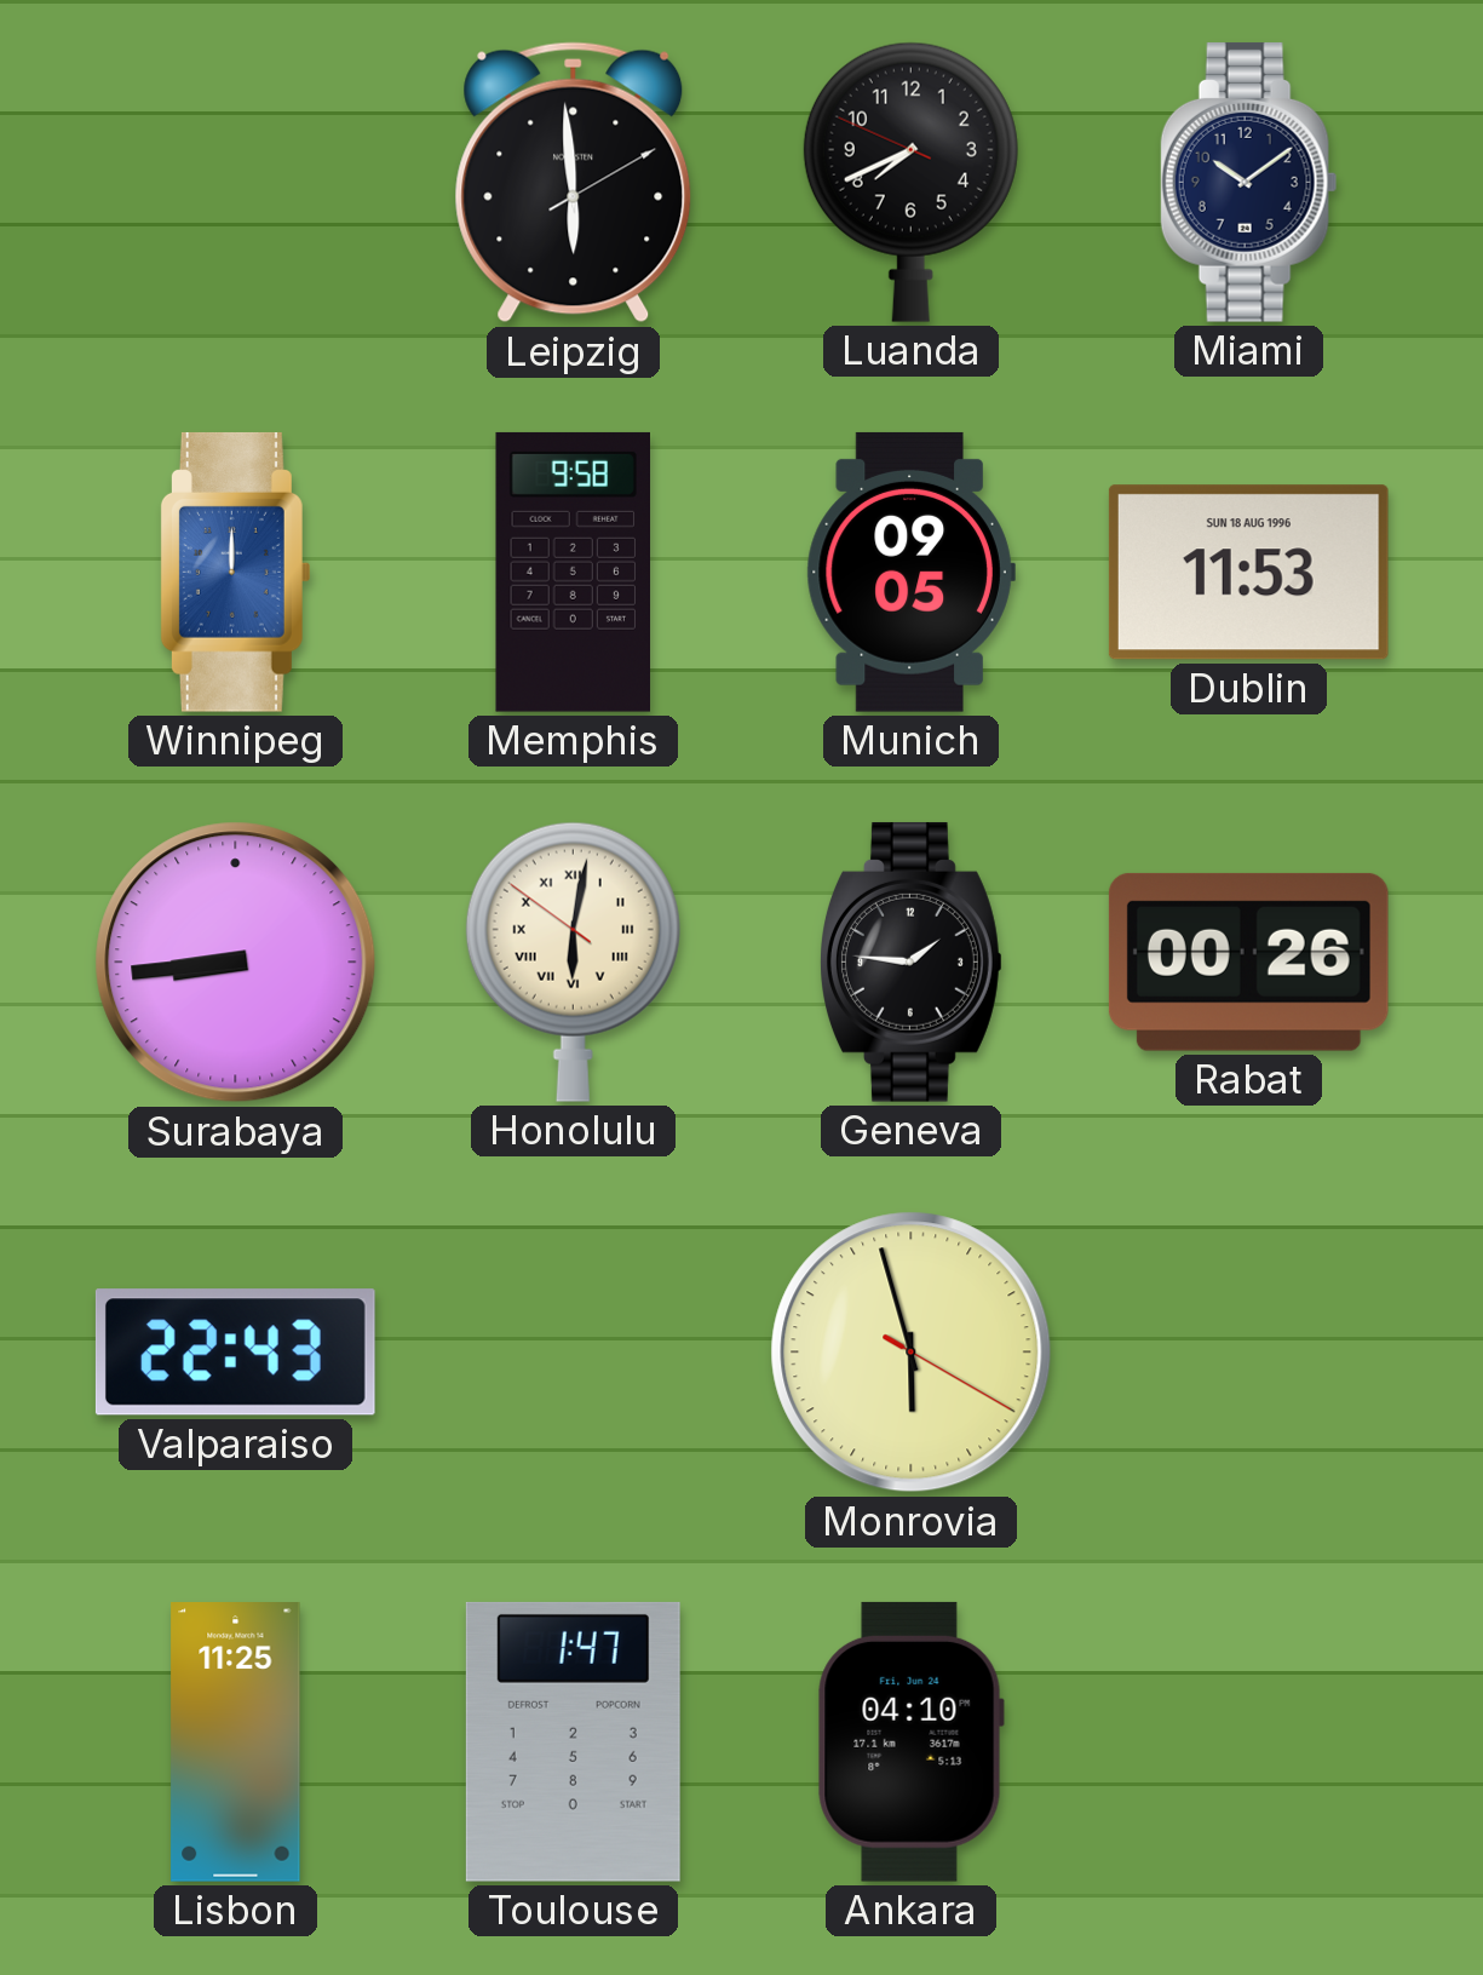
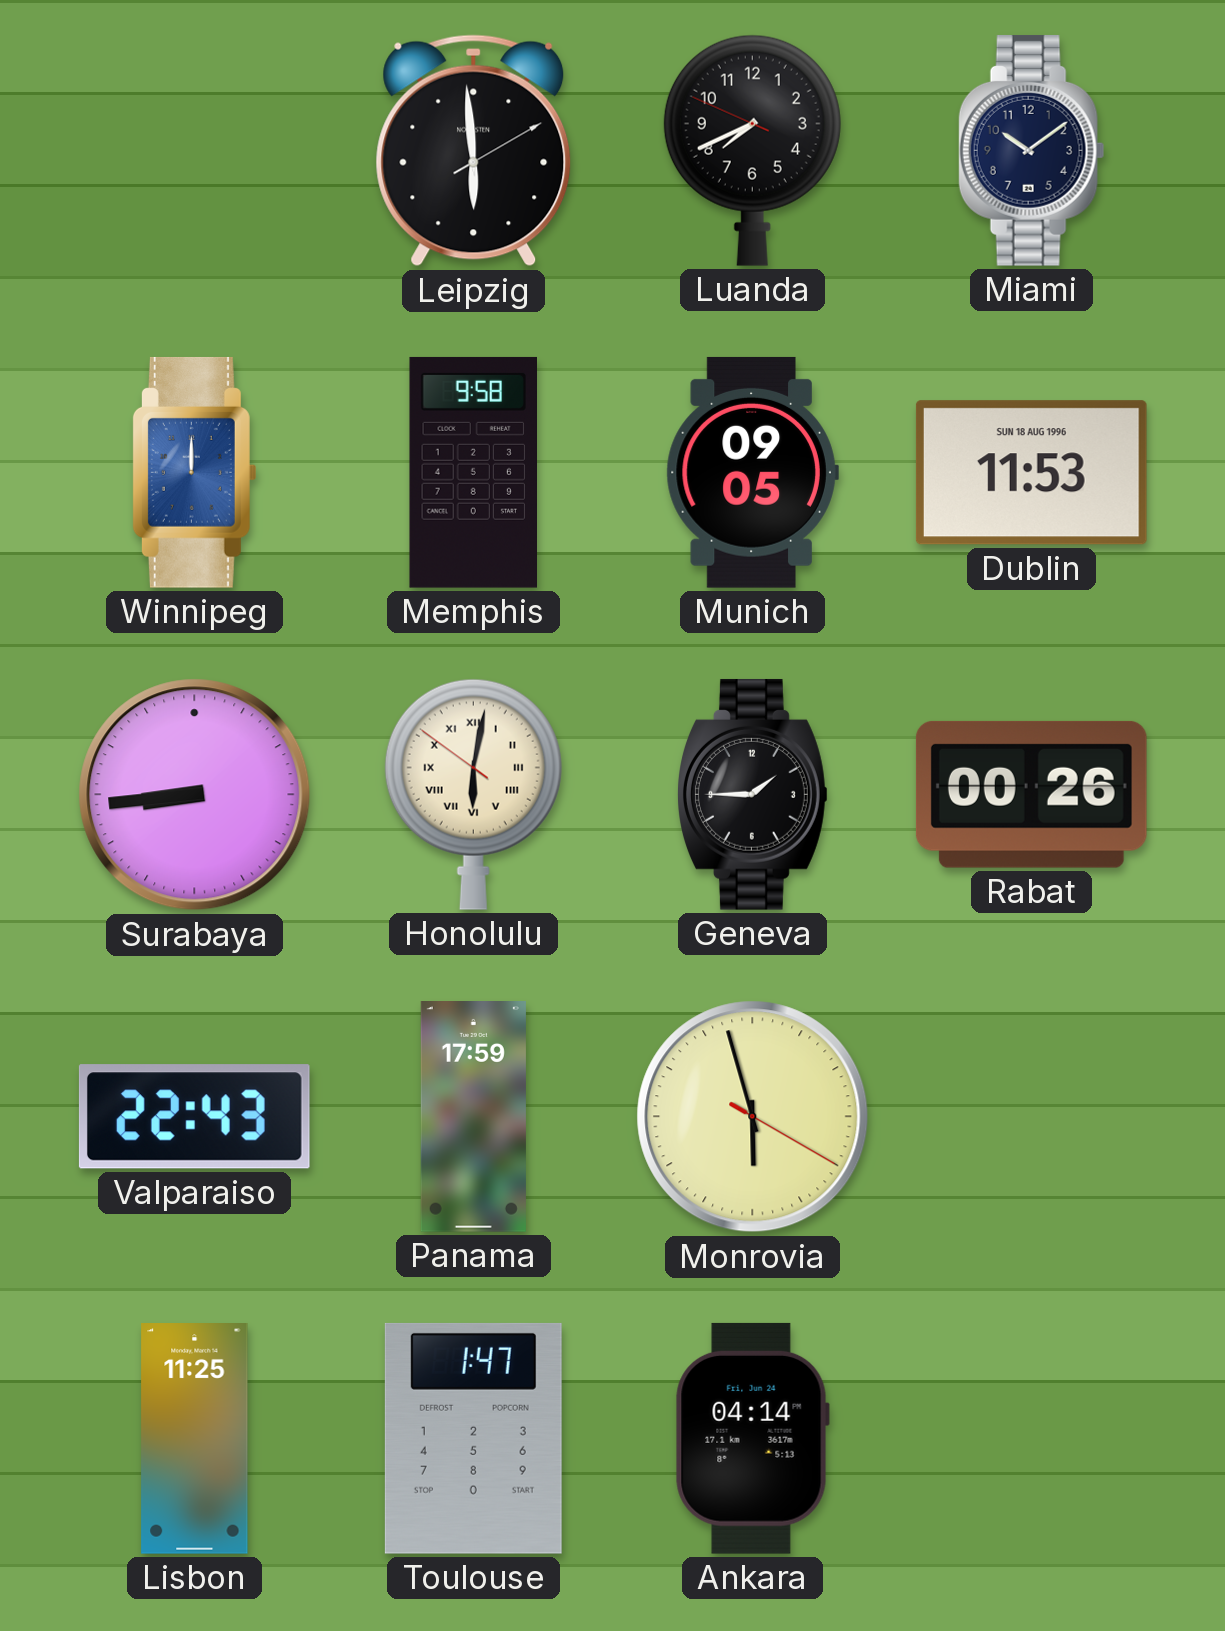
Geneva: 1:46 -> 1:45 (753, 794)
Panama: none -> 17:59 (473, 1117)
Ankara: 04:10 -> 04:14 (752, 1438)
